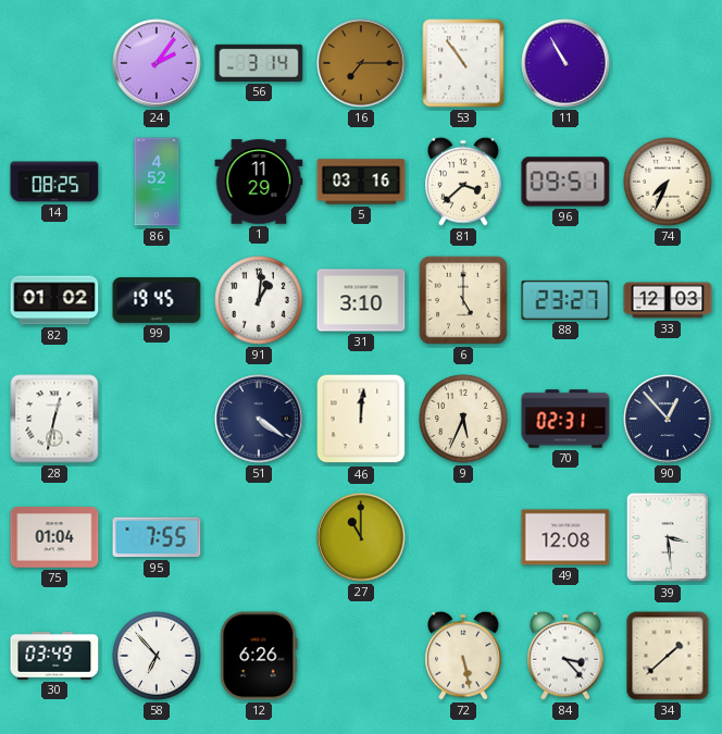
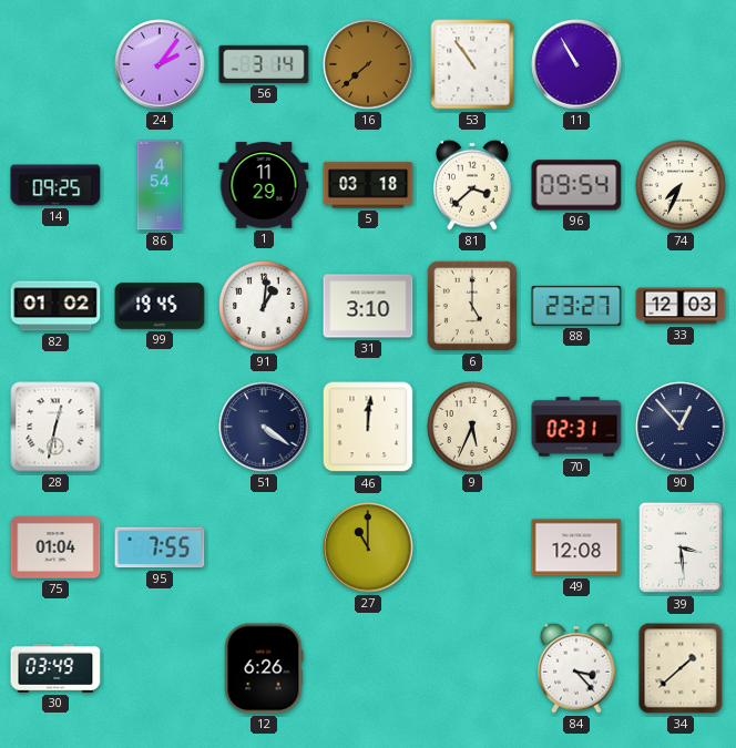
16: 7:15 -> 7:38 (368, 64)
14: 08:25 -> 09:25 (55, 185)
86: 4:52 -> 4:54 (160, 185)
5: 03:16 -> 03:18 (368, 185)
96: 09:51 -> 09:54 (576, 185)
58: 6:53 -> none (157, 656)
72: 5:28 -> none (464, 656)
